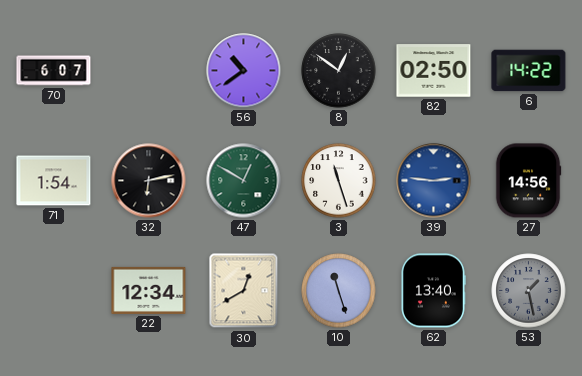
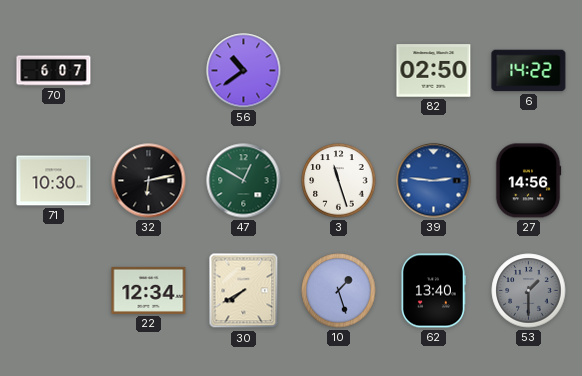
8: 12:51 -> none (339, 71)
71: 1:54 -> 10:30 (54, 181)
30: 12:40 -> 7:40 (244, 291)
10: 11:27 -> 1:27 (339, 291)
53: 1:28 -> 1:30 (529, 291)
